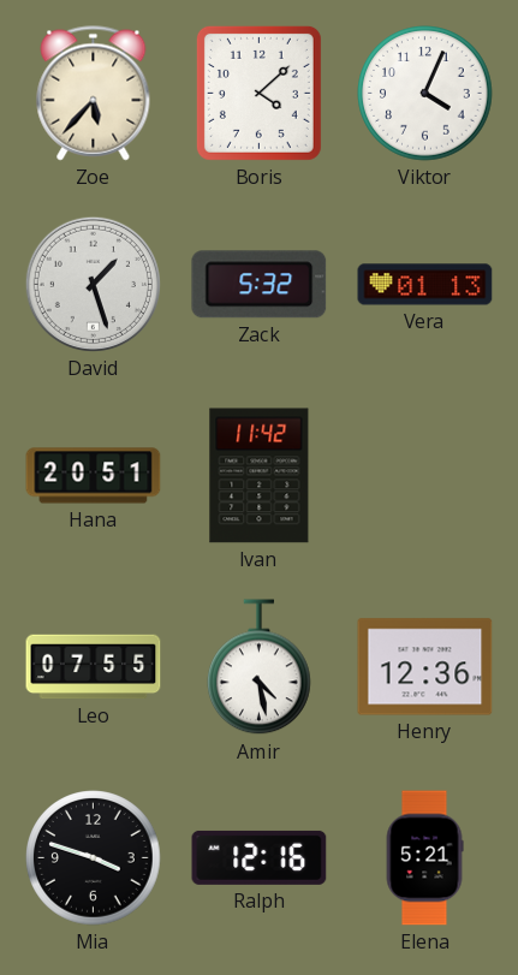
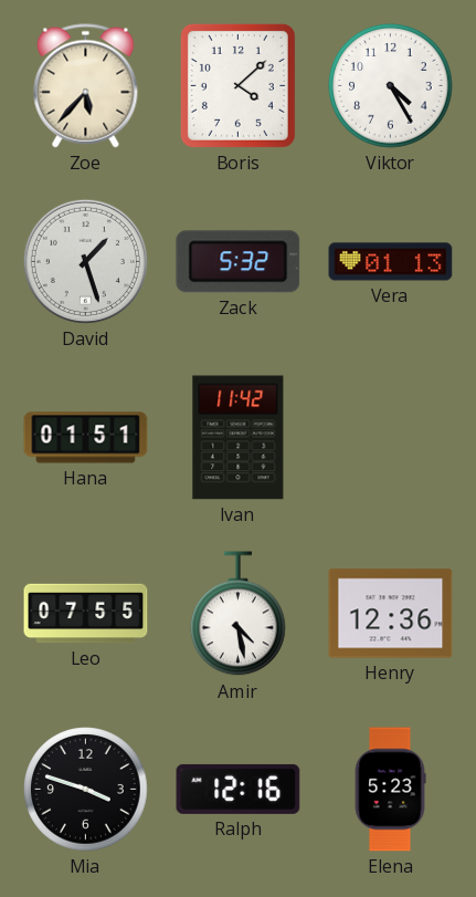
Viktor: 4:04 -> 4:25 (391, 86)
Hana: 20:51 -> 01:51 (86, 438)
Elena: 5:21 -> 5:23 (390, 790)
